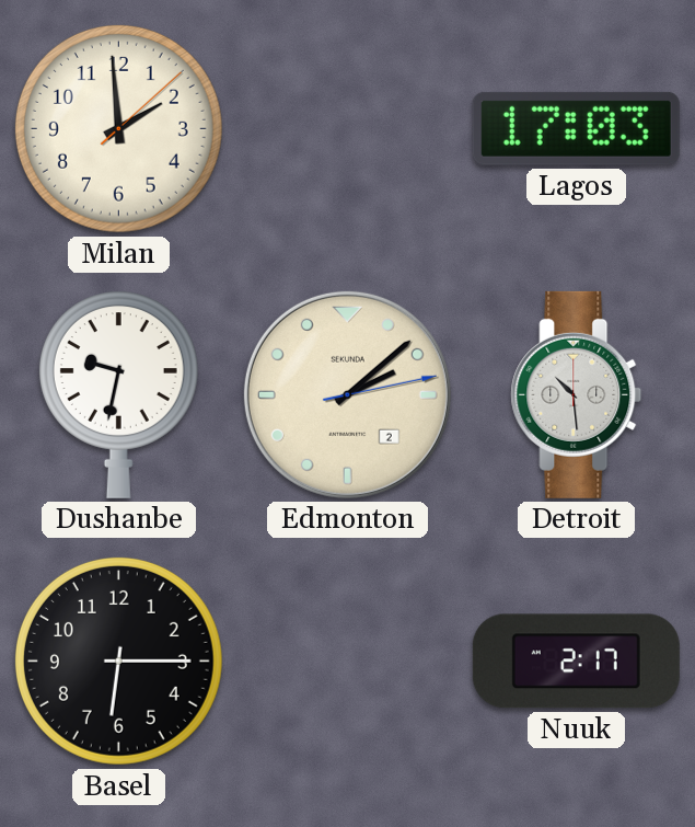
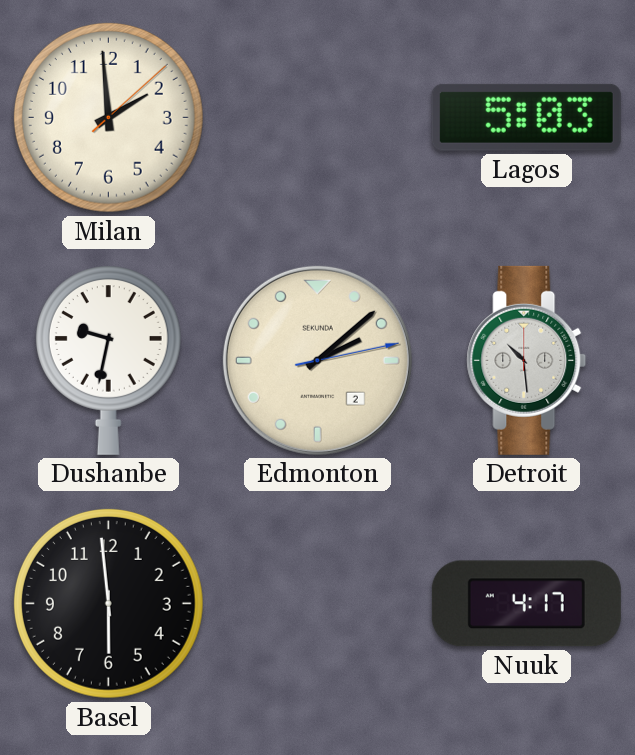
Lagos: 17:03 -> 5:03 (526, 117)
Basel: 6:15 -> 5:59 (108, 603)
Nuuk: 2:17 -> 4:17 (526, 604)
